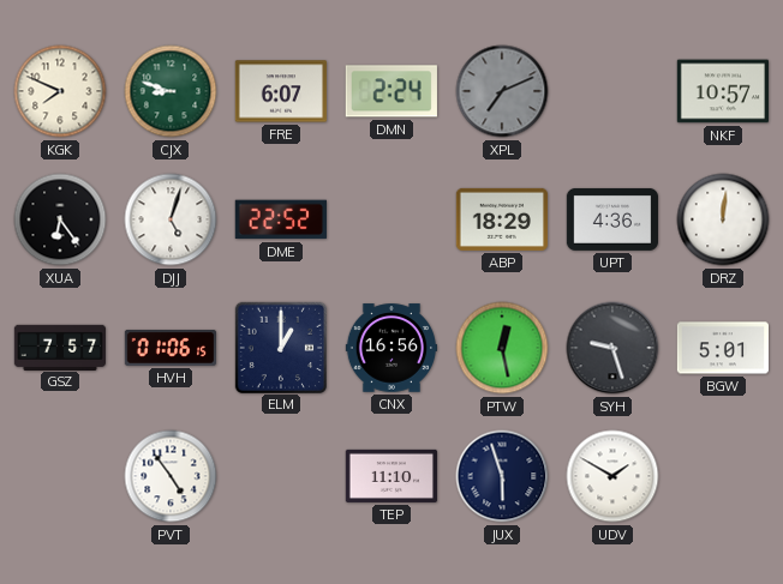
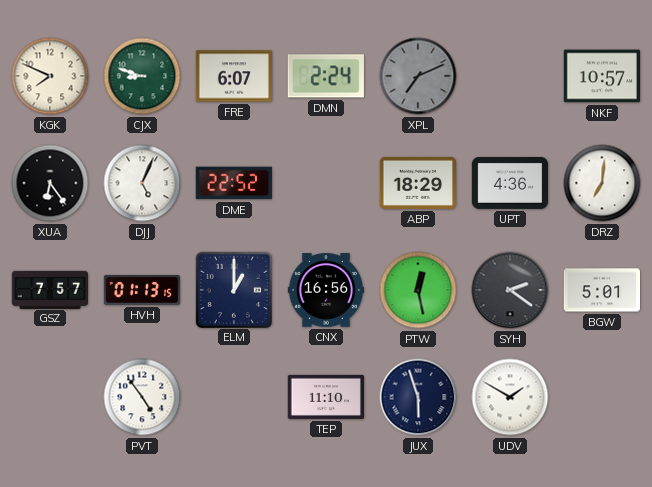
DJJ: 5:03 -> 5:04 (142, 183)
DRZ: 12:01 -> 7:01 (602, 183)
HVH: 01:06 -> 01:13 (141, 290)
SYH: 9:27 -> 2:21 (510, 290)
